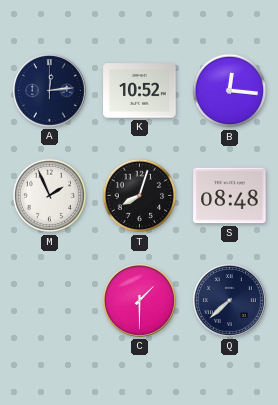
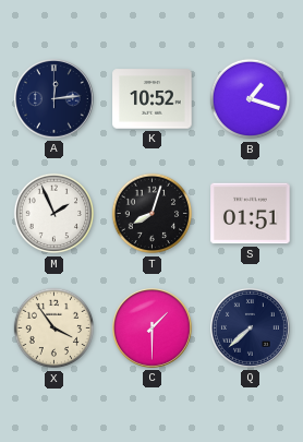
B: 12:16 -> 1:18 (251, 99)
S: 08:48 -> 01:51 (251, 214)
X: none -> 3:54 (54, 328)
